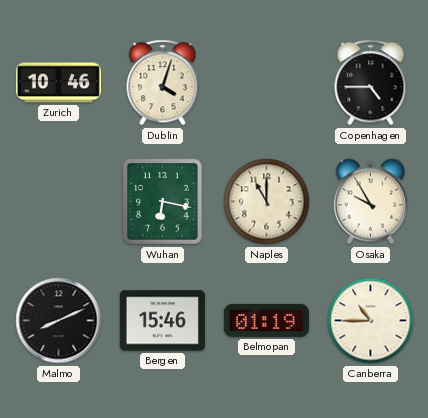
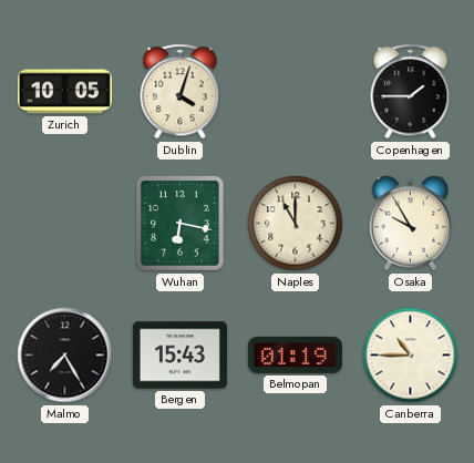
Zurich: 10:46 -> 10:05 (64, 92)
Copenhagen: 4:45 -> 1:45 (411, 92)
Malmo: 8:11 -> 7:25 (65, 356)
Bergen: 15:46 -> 15:43 (179, 356)
